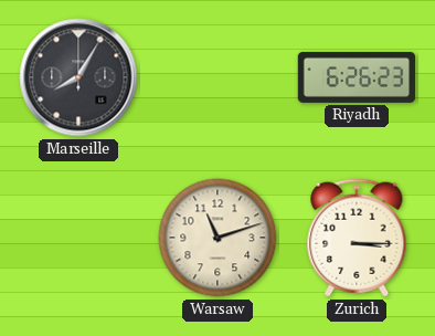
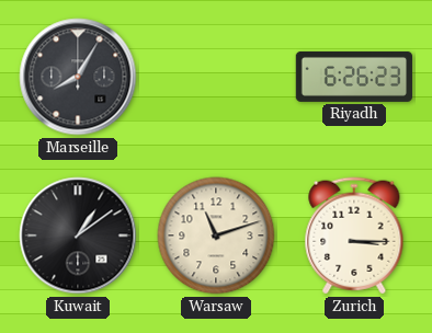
Kuwait: none -> 1:09 (78, 236)
